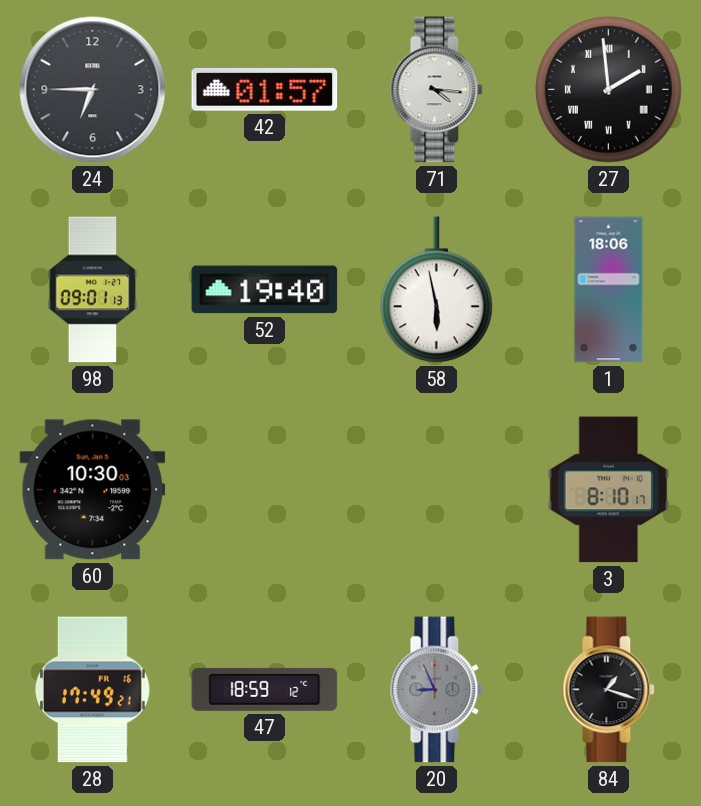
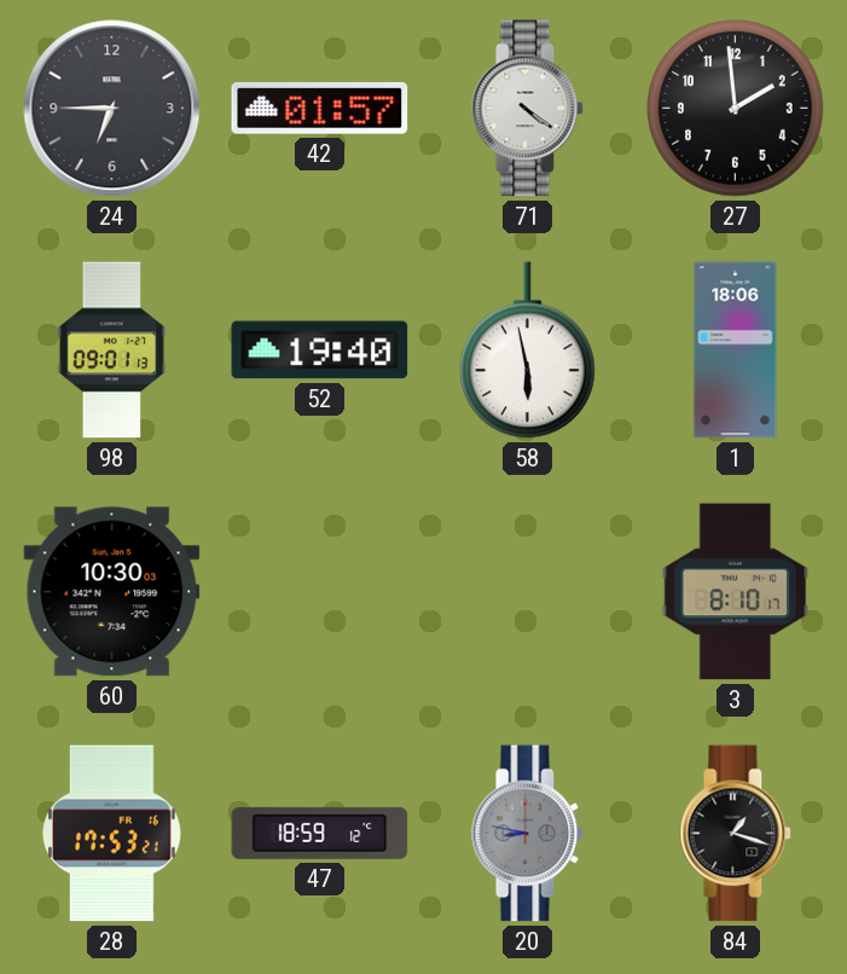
71: 4:16 -> 4:21 (528, 109)
27 numerals: Roman -> Arabic (736, 109)
28: 17:49 -> 17:53 (112, 834)
20: 8:56 -> 8:47 (528, 834)
